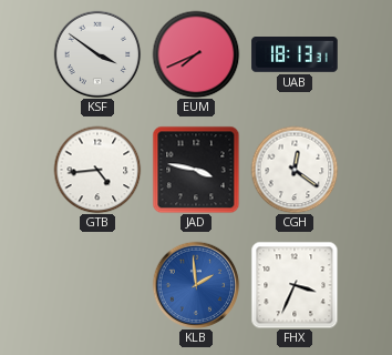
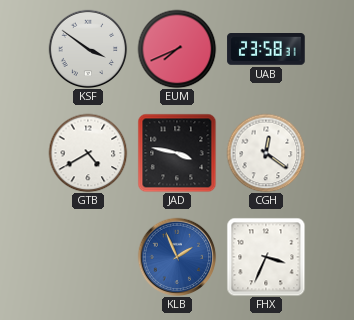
UAB: 18:13 -> 23:58 (266, 50)
GTB: 4:44 -> 4:40 (88, 153)
KLB: 1:59 -> 1:56 (177, 257)
